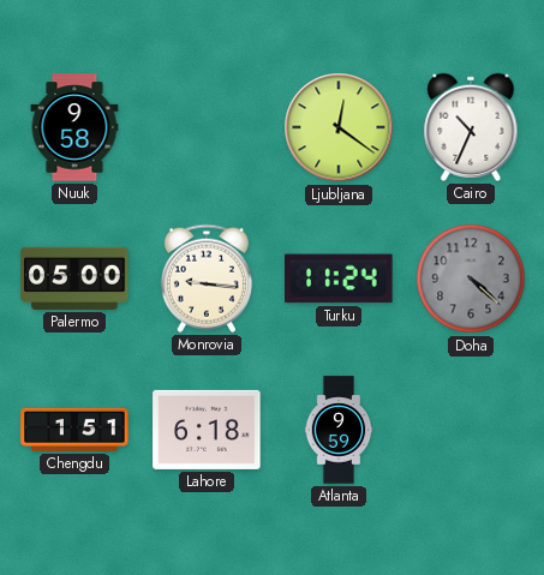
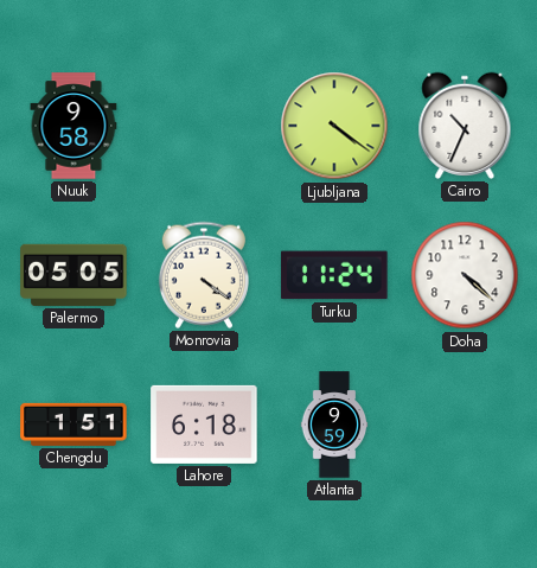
Ljubljana: 12:21 -> 4:21 (334, 126)
Palermo: 05:00 -> 05:05 (73, 275)
Monrovia: 9:16 -> 4:21 (204, 275)
Doha dial: grey -> white (465, 275)
